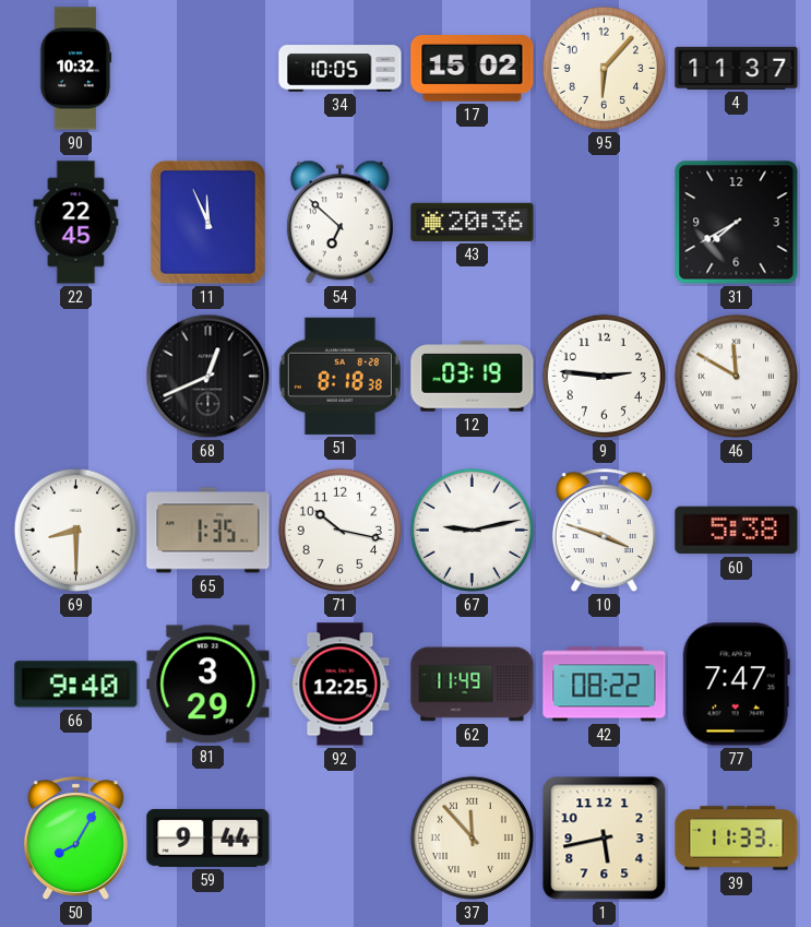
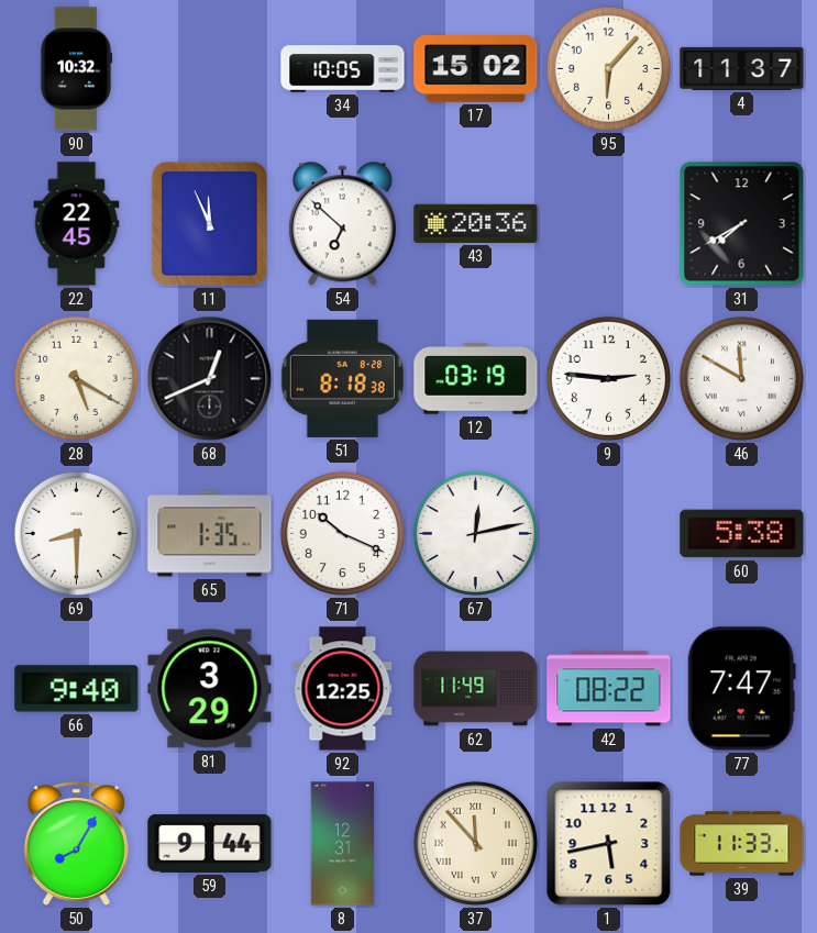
28: none -> 5:20 (76, 378)
71: 10:17 -> 10:19 (342, 533)
67: 9:13 -> 12:13 (475, 533)
10: 3:48 -> none (604, 531)
8: none -> 12:31 (343, 844)
